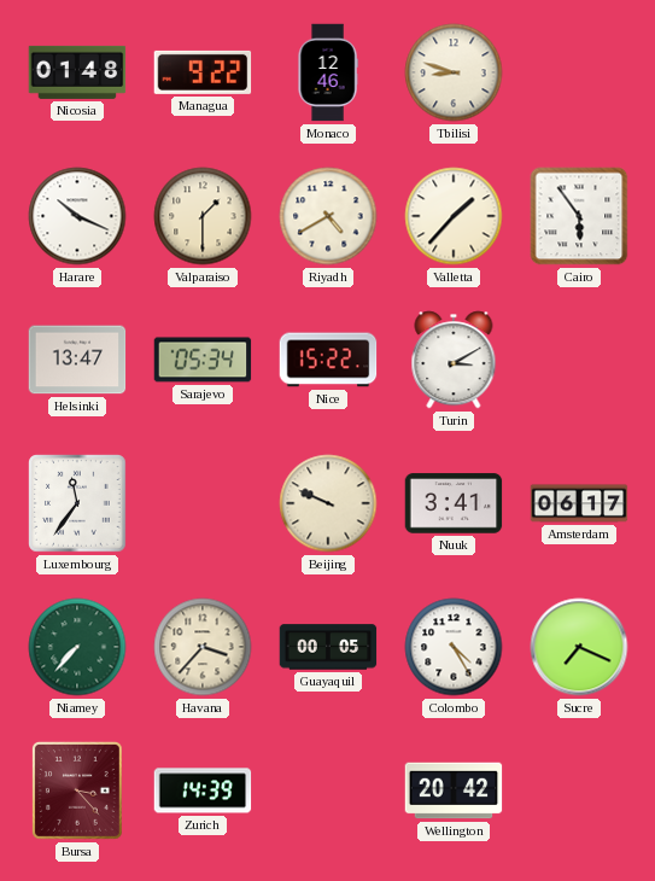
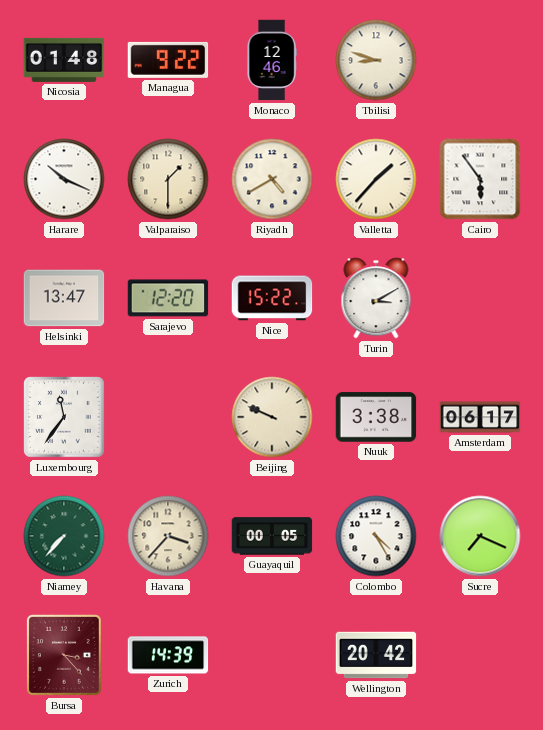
Sarajevo: 05:34 -> 12:20 (168, 298)
Nuuk: 3:41 -> 3:38 (376, 417)
